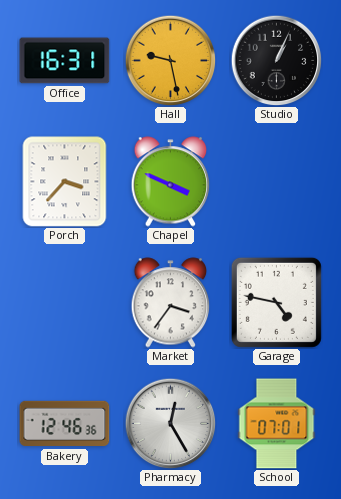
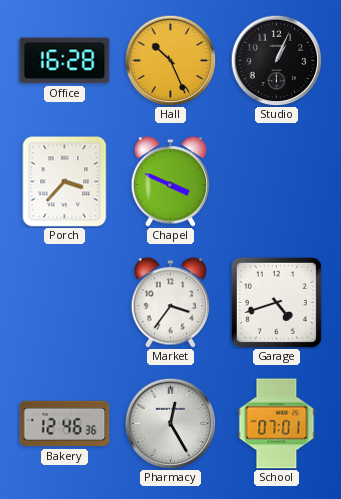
Office: 16:31 -> 16:28 (65, 61)
Hall: 9:28 -> 10:26 (170, 60)
Garage: 4:47 -> 4:42 (276, 302)
